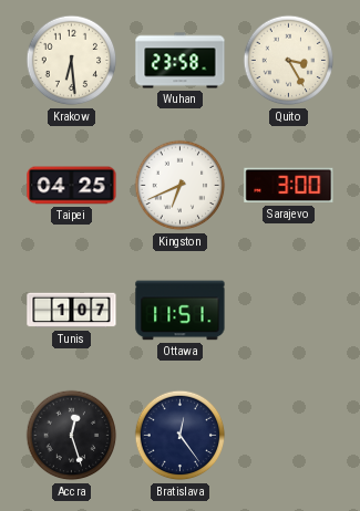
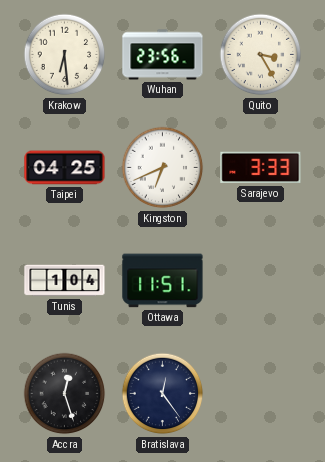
Wuhan: 23:58 -> 23:56 (163, 55)
Sarajevo: 3:00 -> 3:33 (261, 168)
Tunis: 1:07 -> 1:04 (65, 281)
